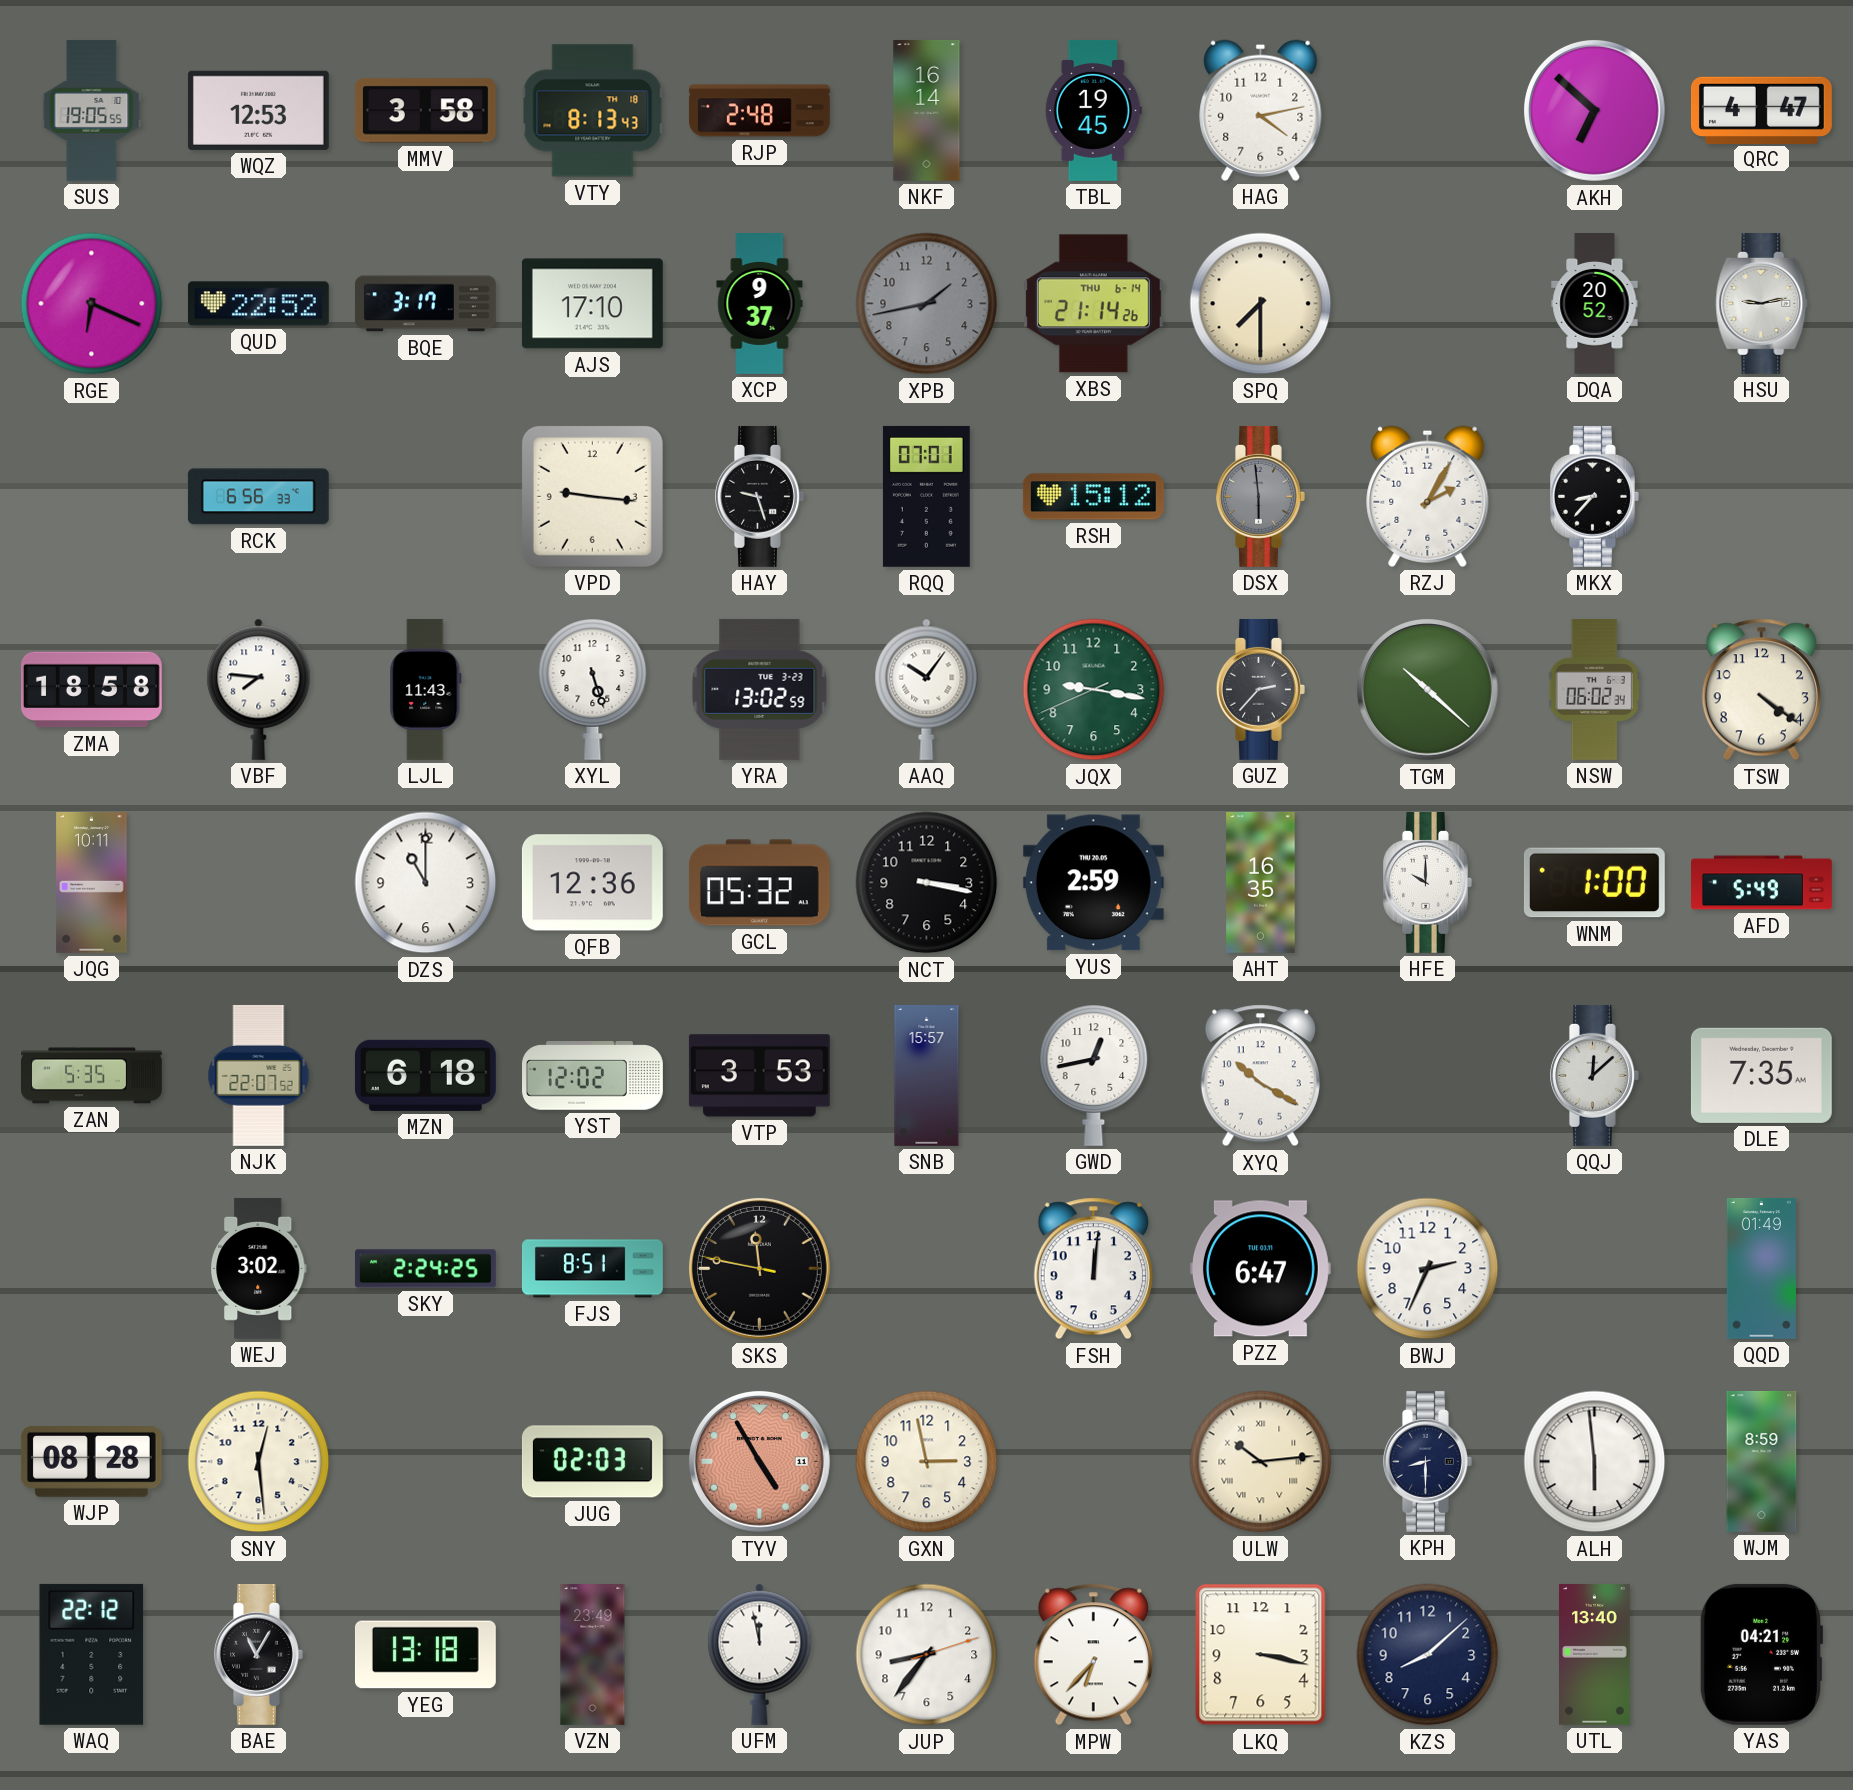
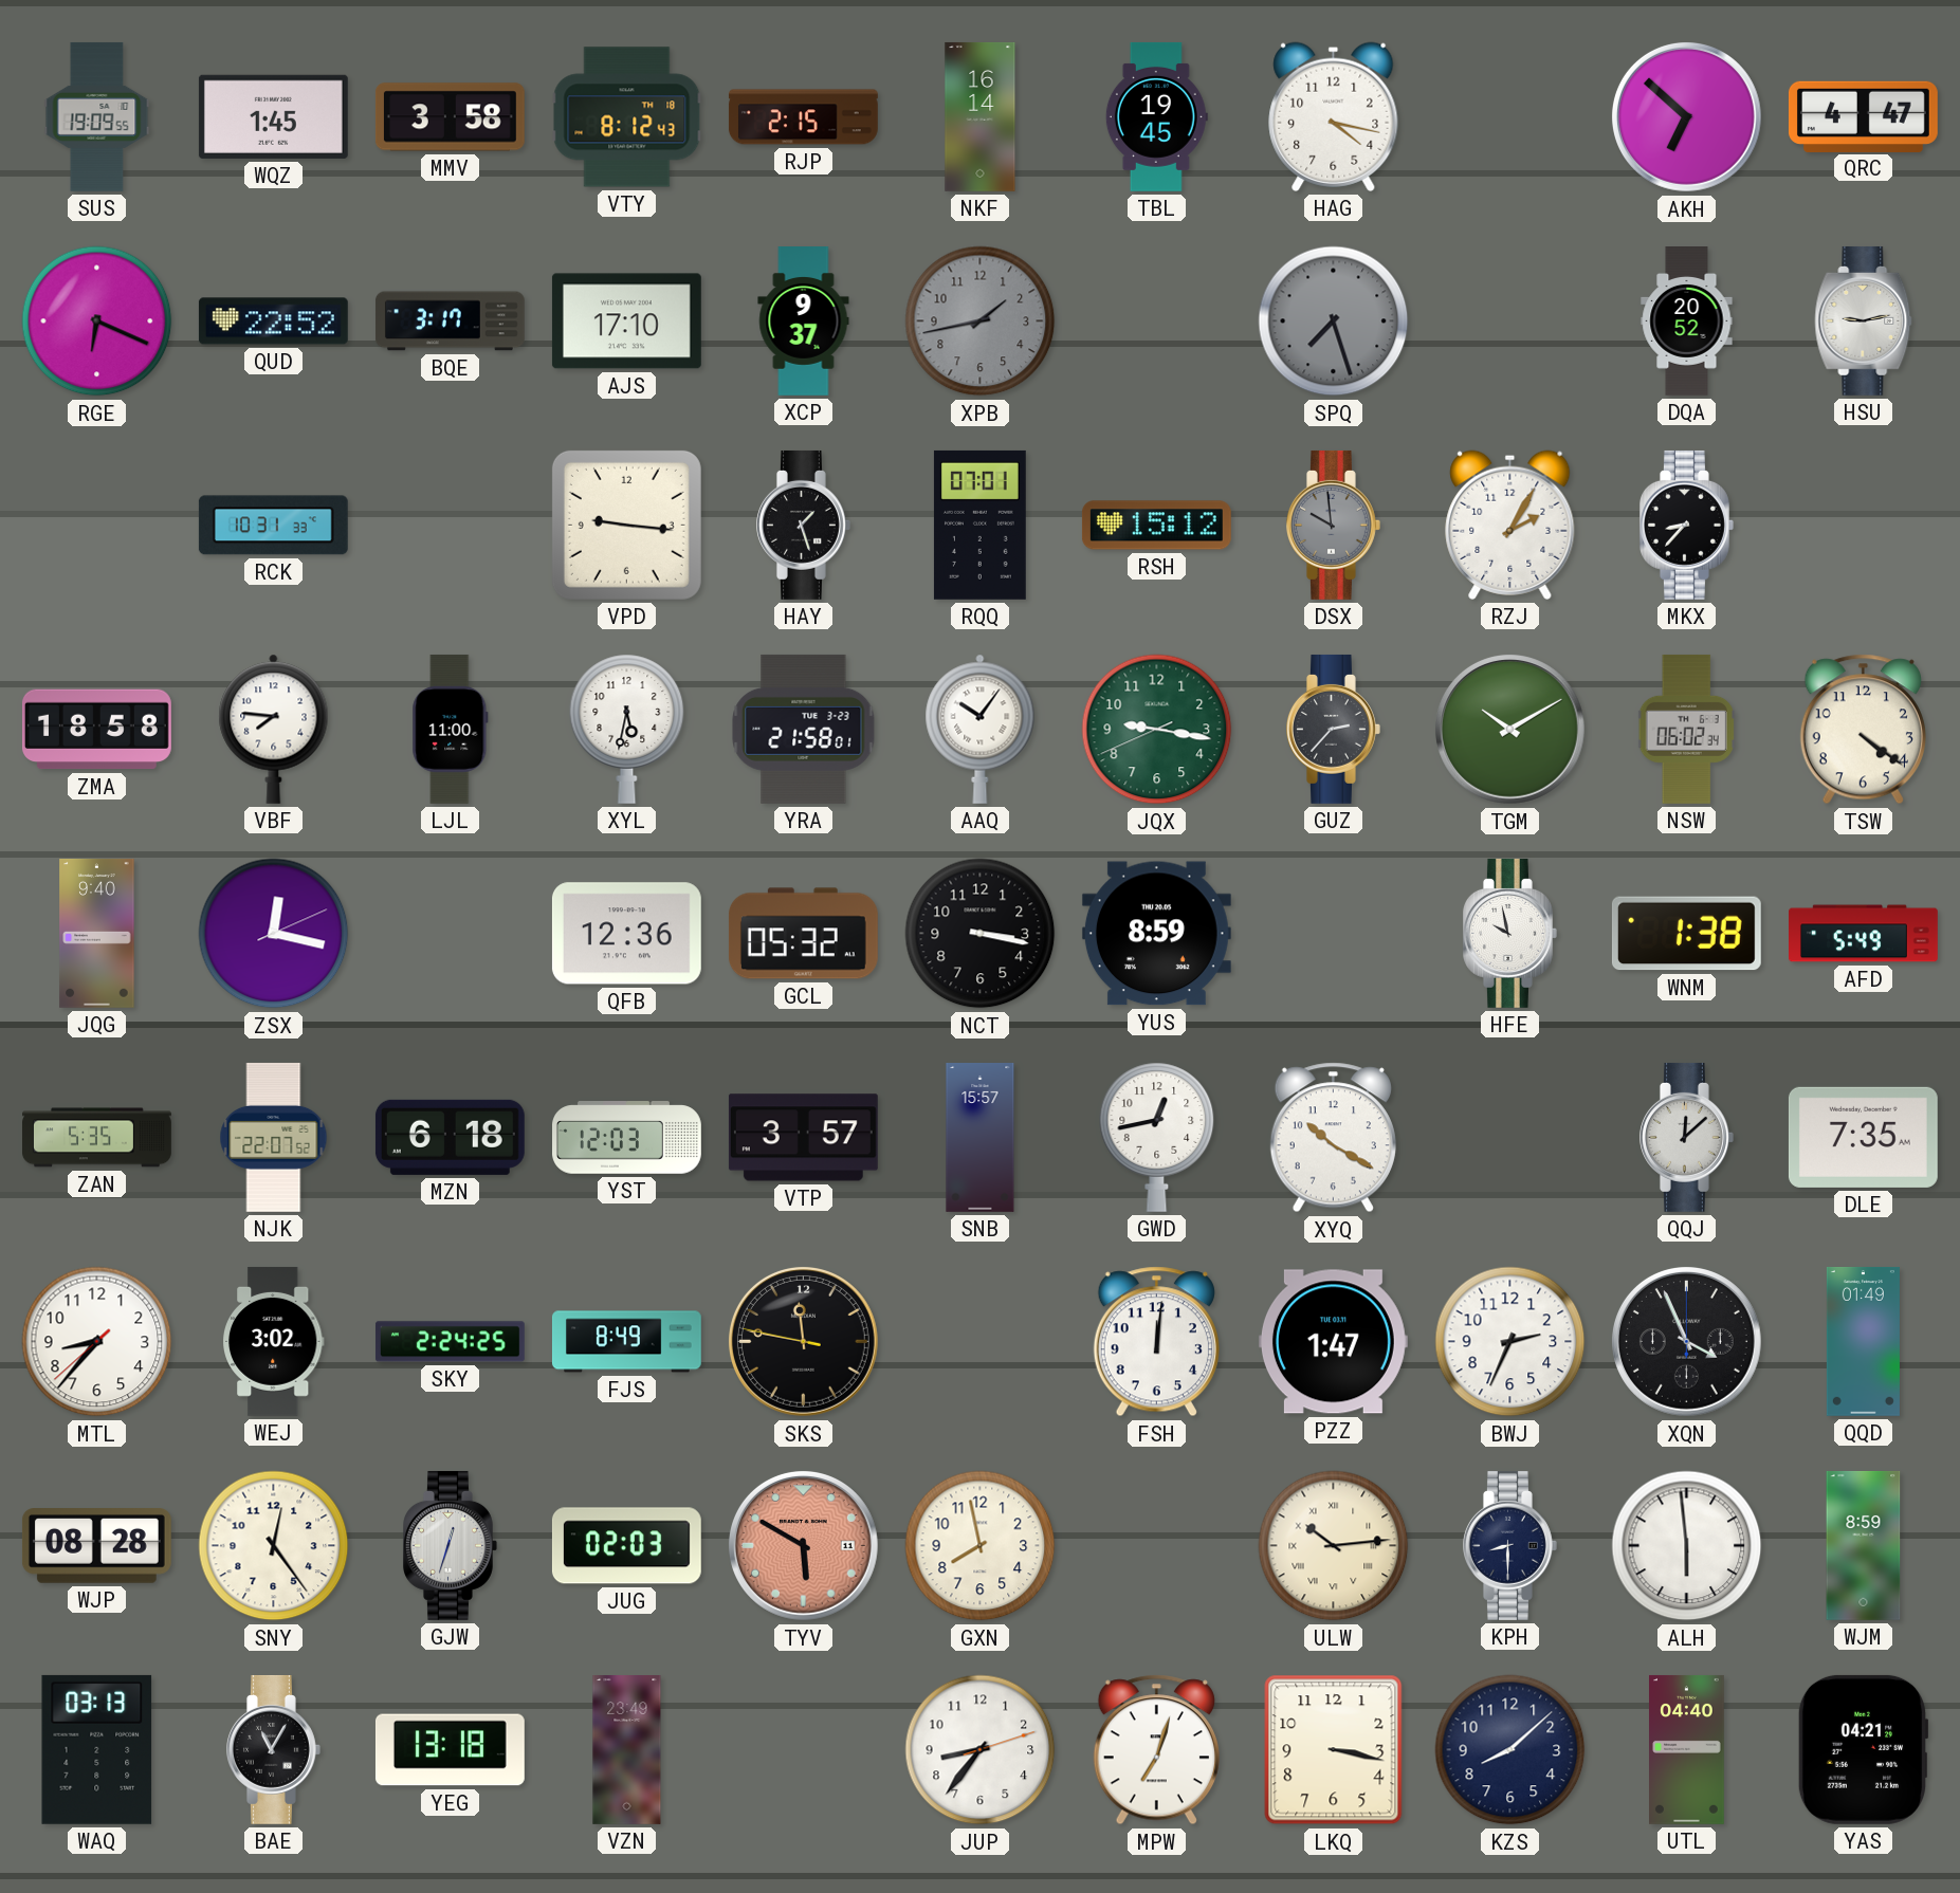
SUS: 19:05 -> 19:09 (97, 116)
WQZ: 12:53 -> 1:45 (273, 116)
VTY: 8:13 -> 8:12 (627, 117)
RJP: 2:48 -> 2:15 (803, 117)
HAG: 4:13 -> 4:17 (1334, 116)
XBS: 21:14 -> none (1093, 304)
SPQ: 7:30 -> 7:27 (1334, 321)
SPQ dial: cream -> grey (1334, 321)
RCK: 6:56 -> 10:31 (273, 526)
HAY: 9:27 -> 1:27 (804, 525)
DSX: 5:59 -> 9:59 (1334, 525)
LJL: 11:43 -> 11:00 (451, 729)
XYL: 5:27 -> 5:32 (627, 729)
YRA: 13:02 -> 21:58 (804, 729)
TGM: 10:22 -> 10:10 (1509, 729)
JQG: 10:11 -> 9:40 (97, 933)
ZSX: none -> 12:17 (274, 934)
DZS: 11:00 -> none (426, 883)
YUS: 2:59 -> 8:59 (1156, 934)
AHT: 16:35 -> none (1261, 882)
HFE: 10:00 -> 9:58 (1510, 933)
WNM: 1:00 -> 1:38 (1686, 934)
YST: 12:02 -> 12:03 (627, 1138)
VTP: 3:53 -> 3:57 (803, 1138)
MTL: none -> 8:36 (97, 1342)
FJS: 8:51 -> 8:49 (626, 1342)
PZZ: 6:47 -> 1:47 (1333, 1342)
XQN: none -> 3:56 (1686, 1341)
SNY: 12:29 -> 12:24 (274, 1546)
GJW: none -> 12:33 (451, 1545)
TYV: 4:55 -> 5:50 (803, 1545)
GXN: 2:58 -> 7:58 (981, 1546)
WAQ: 22:12 -> 03:13 (97, 1749)
UFM: 11:58 -> none (760, 1654)
MPW: 6:37 -> 7:03 (1156, 1750)
UTL: 13:40 -> 04:40 (1687, 1749)
